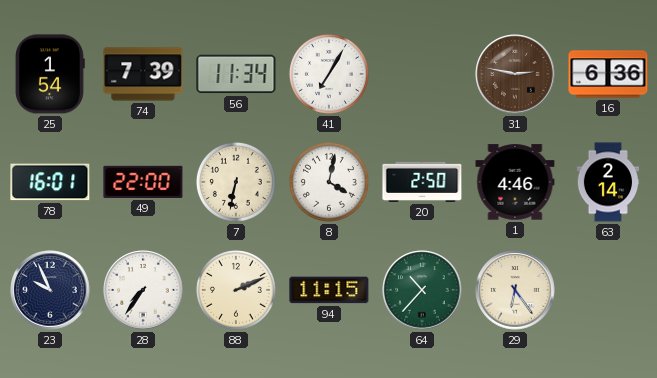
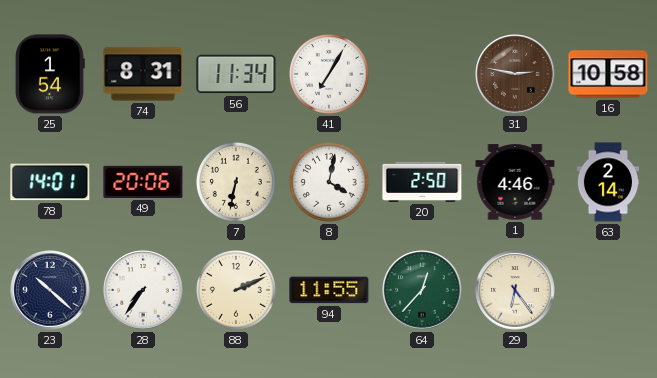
74: 7:39 -> 8:31 (143, 74)
16: 6:36 -> 10:58 (608, 74)
78: 16:01 -> 14:01 (50, 182)
49: 22:00 -> 20:06 (143, 182)
23: 9:56 -> 10:22 (50, 290)
94: 11:15 -> 11:55 (329, 290)
64: 10:37 -> 12:37 (422, 290)
